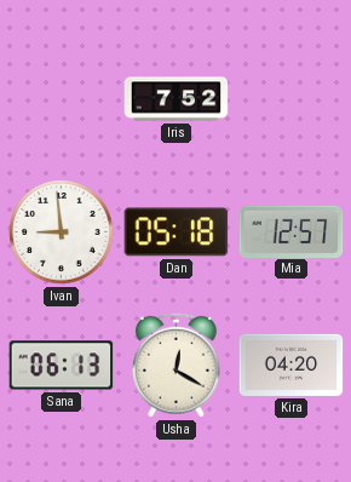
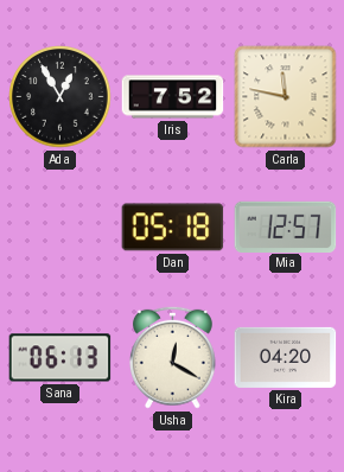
Ada: none -> 12:55 (60, 97)
Carla: none -> 11:47 (286, 97)
Ivan: 8:59 -> none (62, 233)
